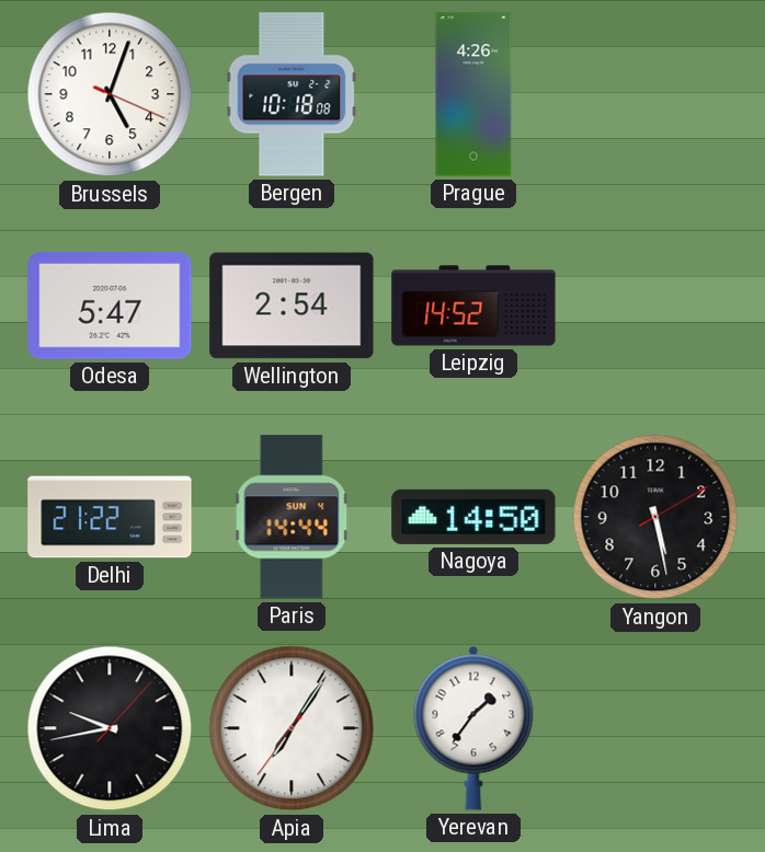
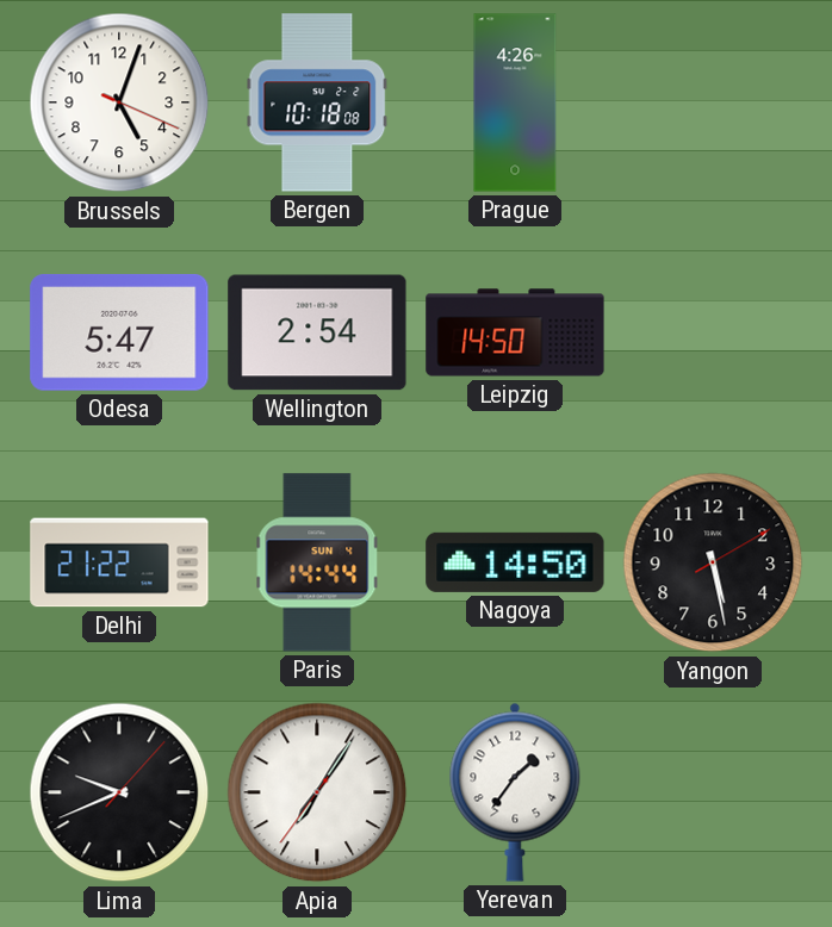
Leipzig: 14:52 -> 14:50 (515, 332)
Lima: 9:43 -> 9:41 (119, 792)
